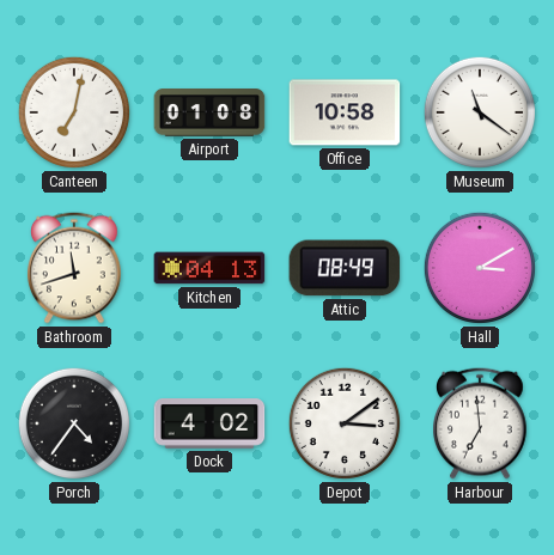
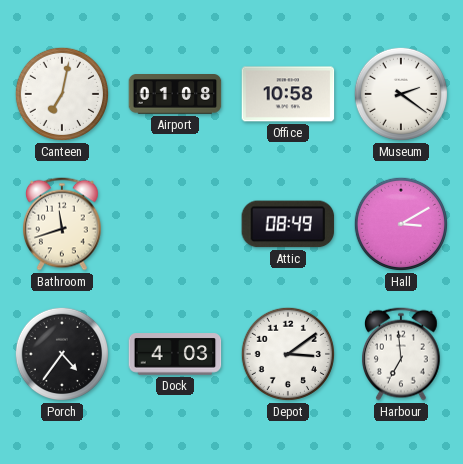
Museum: 11:21 -> 2:21 (401, 94)
Kitchen: 04:13 -> none (209, 268)
Dock: 4:02 -> 4:03 (175, 354)
